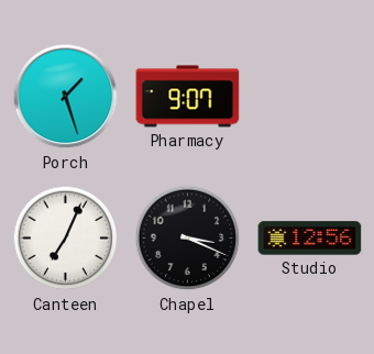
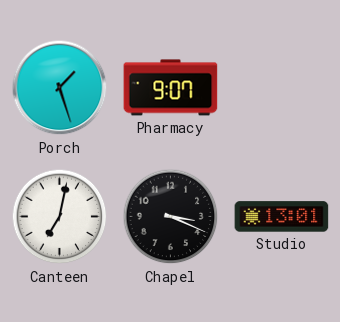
Canteen: 7:04 -> 7:02 (60, 217)
Studio: 12:56 -> 13:01 (282, 217)
